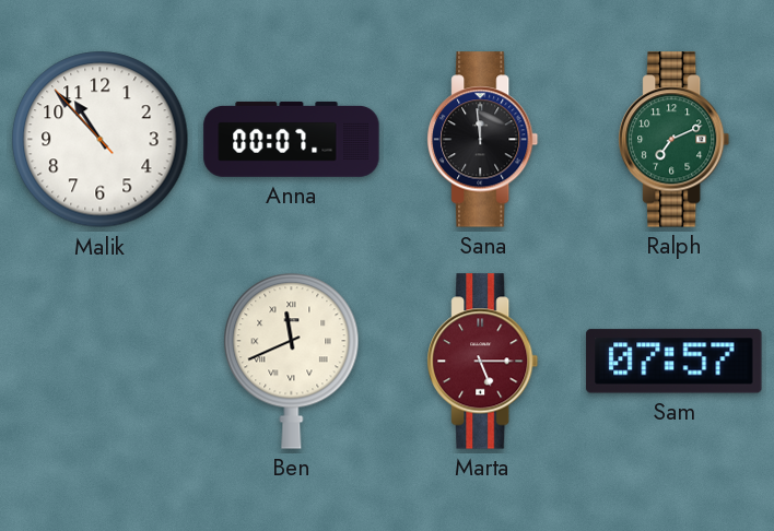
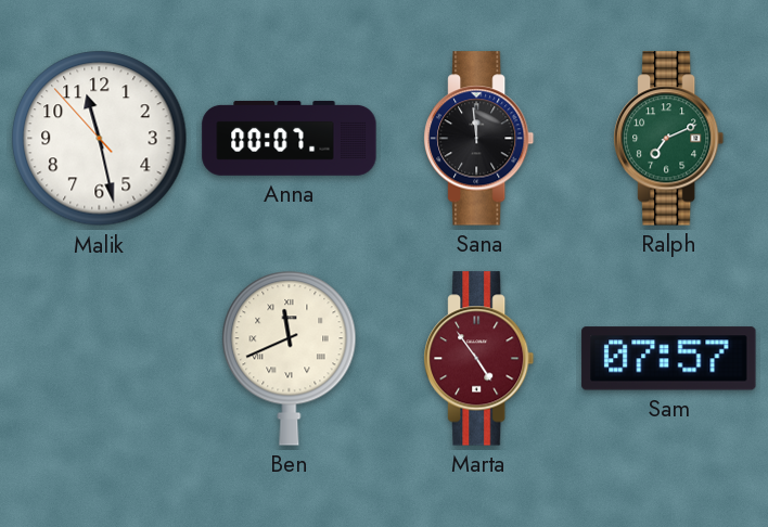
Malik: 10:52 -> 11:27 (100, 139)
Marta: 5:15 -> 4:54 (479, 359)
